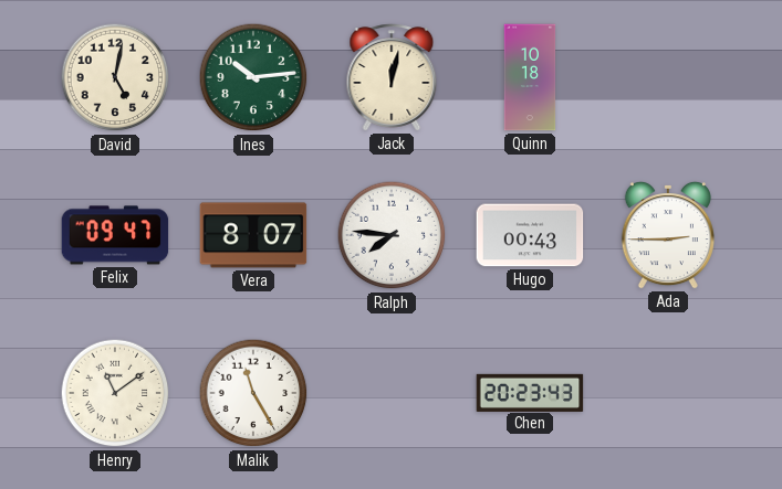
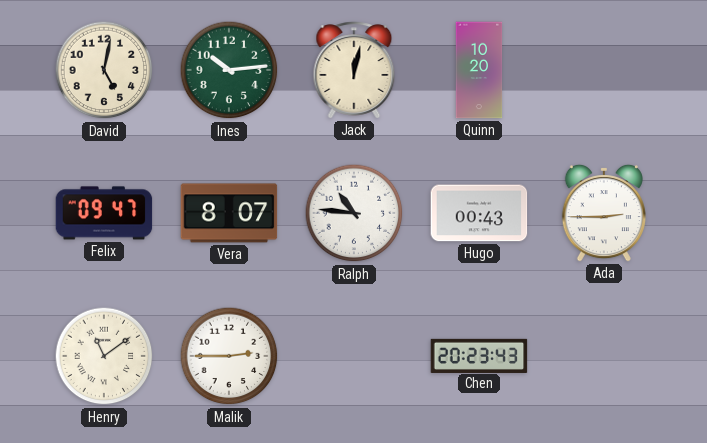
Quinn: 10:18 -> 10:20 (479, 70)
Ralph: 7:46 -> 10:46 (354, 213)
Malik: 11:25 -> 2:45 (229, 356)
